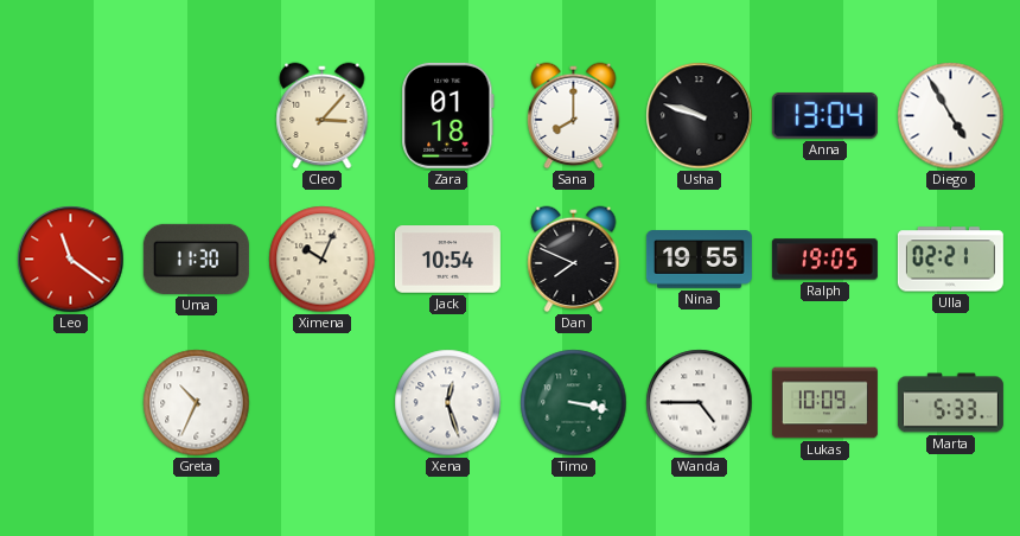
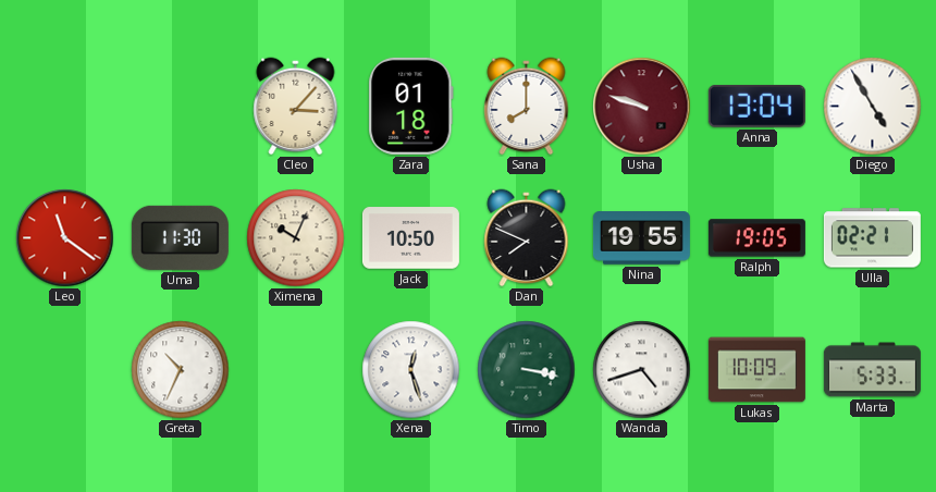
Usha dial: black -> burgundy (642, 107)
Jack: 10:54 -> 10:50 (410, 238)
Wanda: 4:45 -> 4:42 (642, 370)
